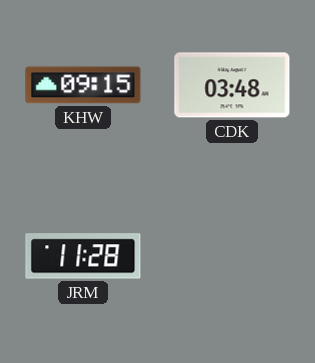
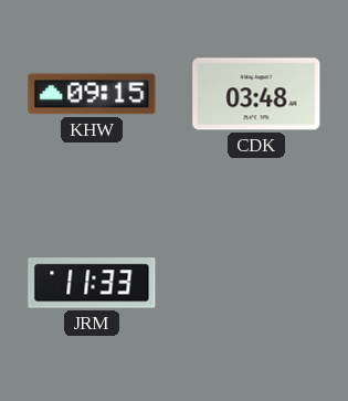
JRM: 11:28 -> 11:33 (92, 283)
